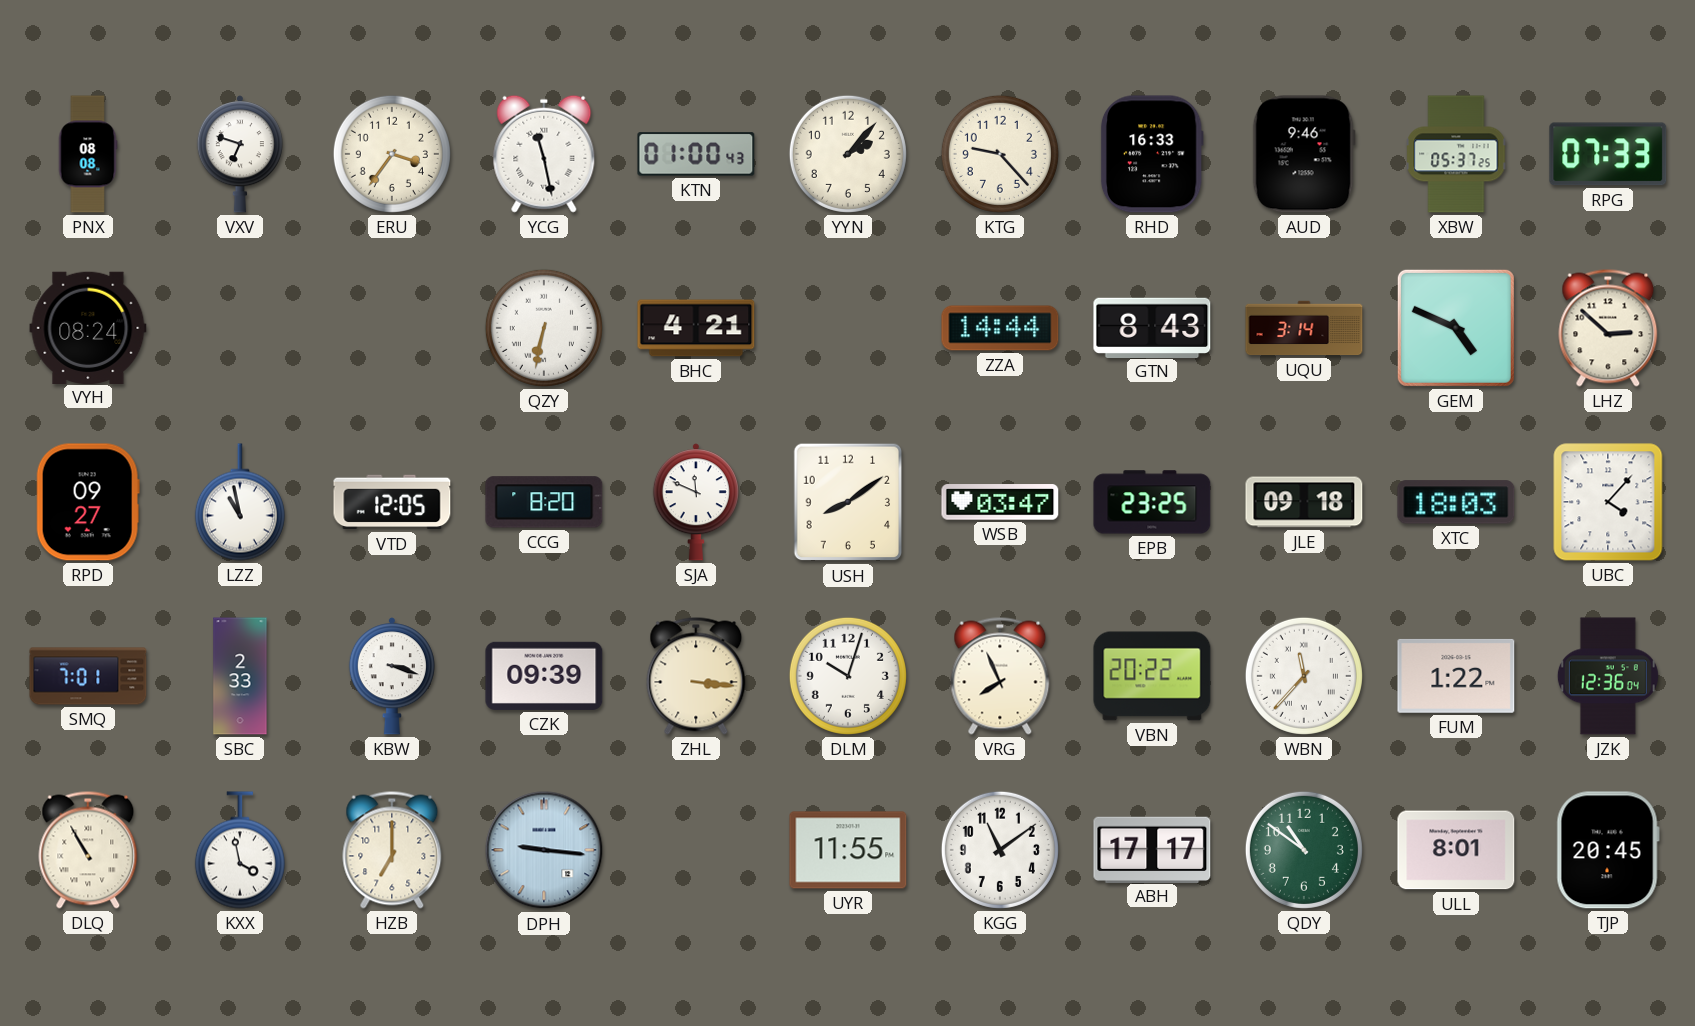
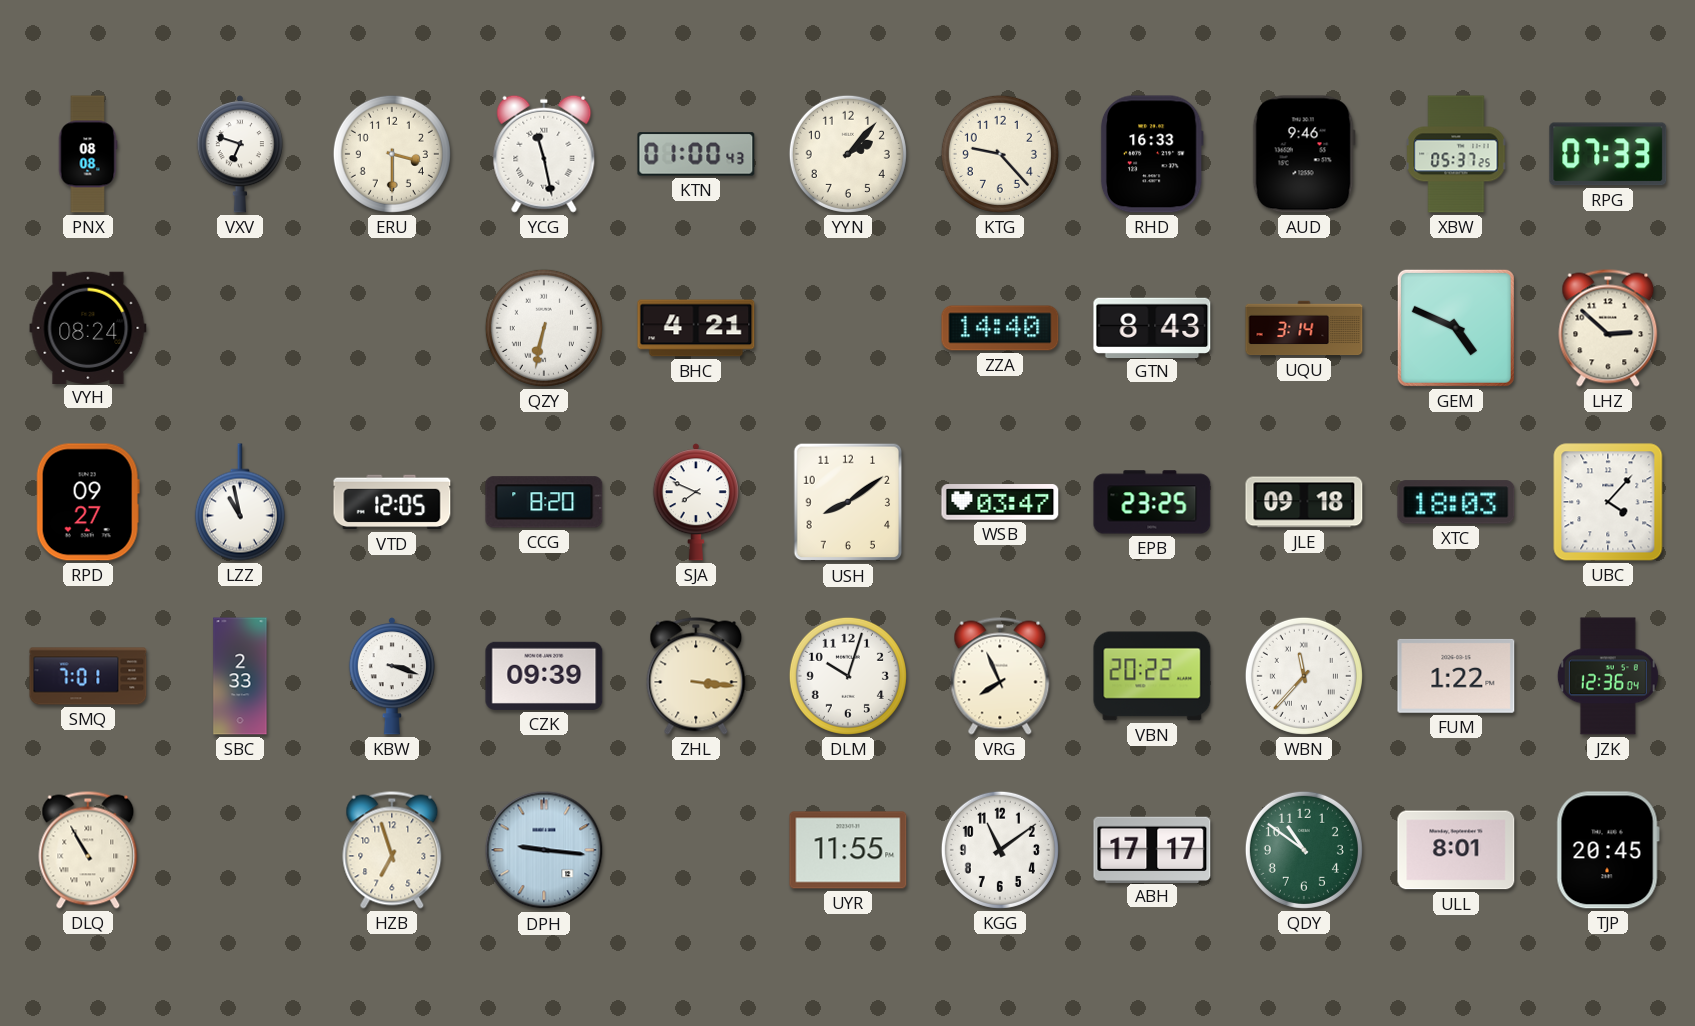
ERU: 3:36 -> 3:30 (392, 154)
ZZA: 14:44 -> 14:40 (1000, 328)
SJA: 11:49 -> 7:49 (696, 502)
KXX: 3:58 -> none (240, 850)
HZB: 7:00 -> 6:57 (392, 850)
